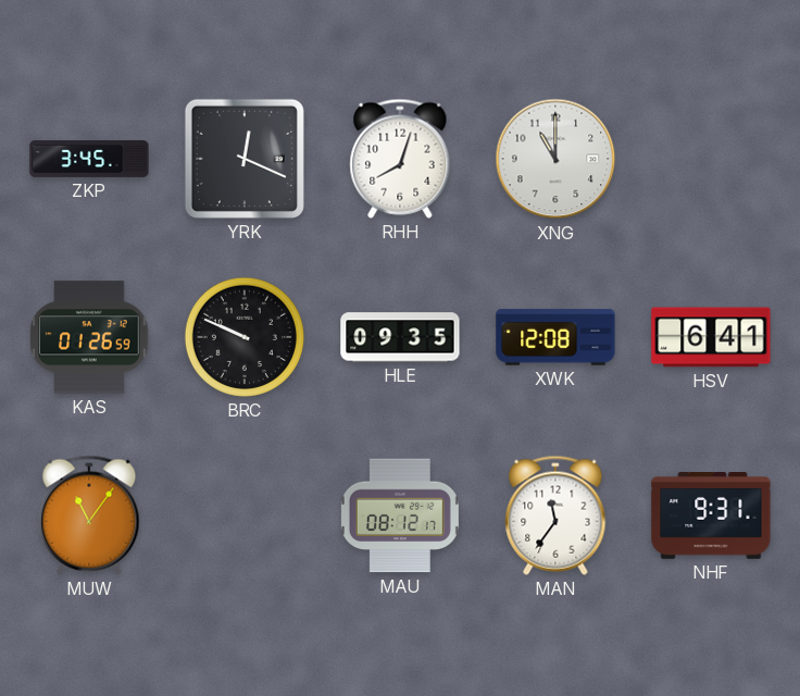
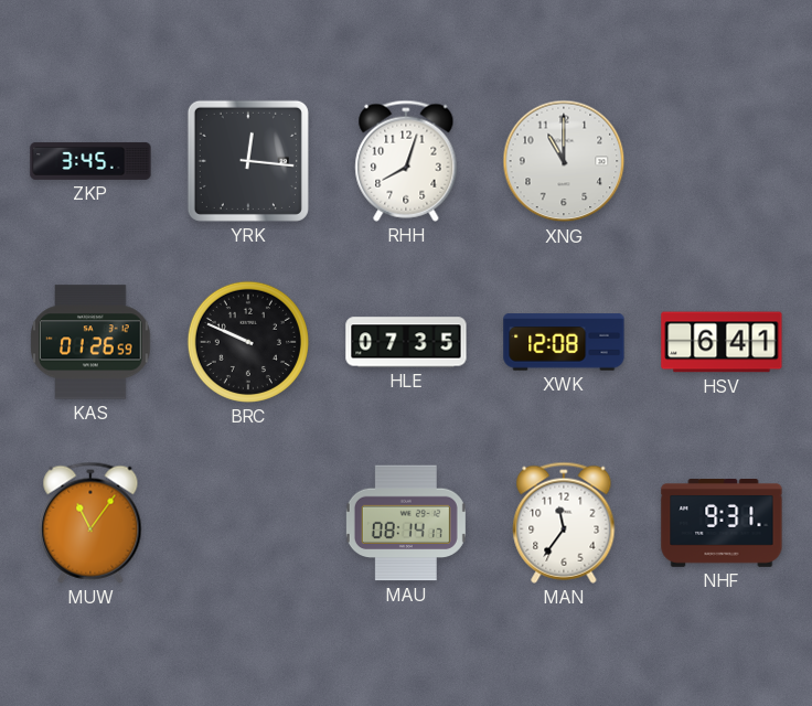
YRK: 12:19 -> 12:16 (248, 161)
HLE: 09:35 -> 07:35 (406, 342)
MAU: 08:12 -> 08:14 (406, 523)
